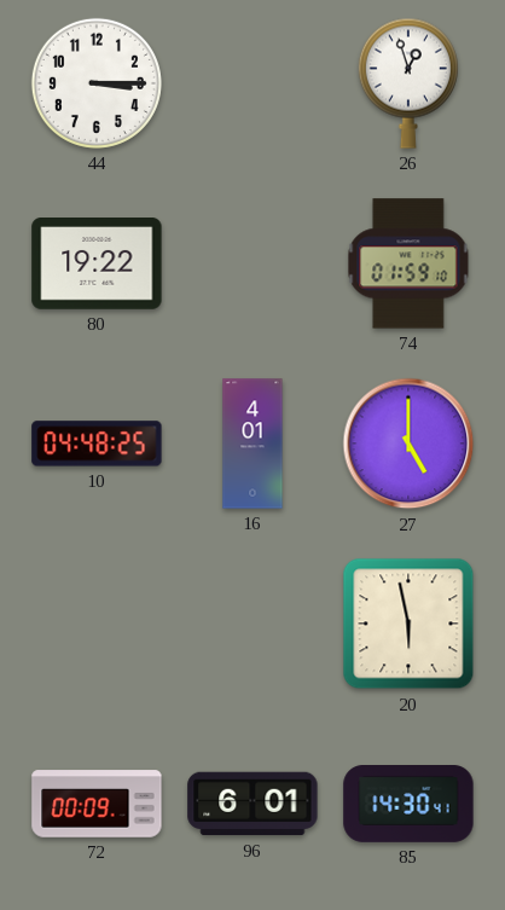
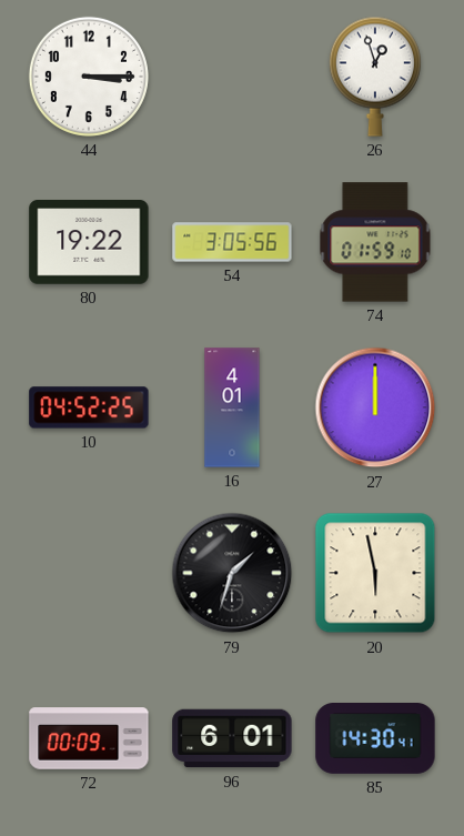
54: none -> 3:05 (232, 242)
10: 04:48 -> 04:52 (89, 407)
27: 5:00 -> 12:00 (375, 407)
79: none -> 1:33 (232, 573)
